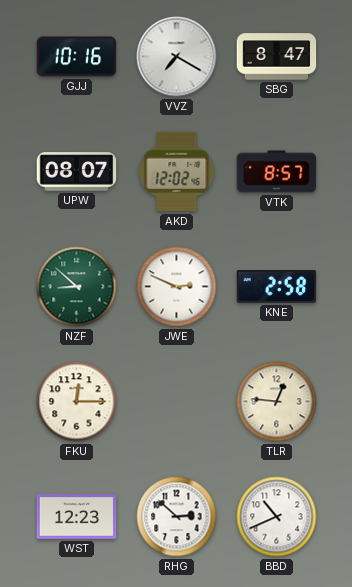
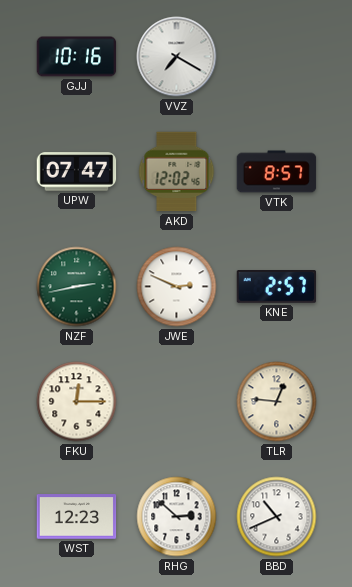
SBG: 8:47 -> none (277, 57)
UPW: 08:07 -> 07:47 (77, 172)
NZF: 8:52 -> 2:43 (77, 287)
KNE: 2:58 -> 2:57 (277, 287)
